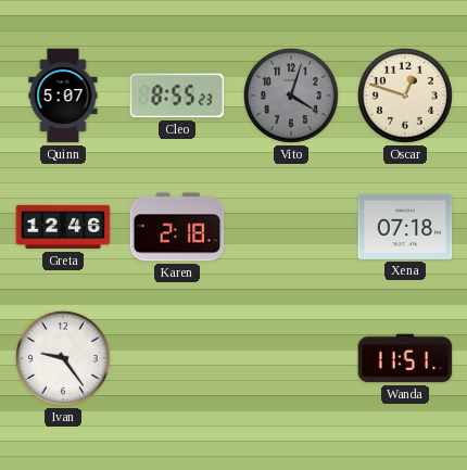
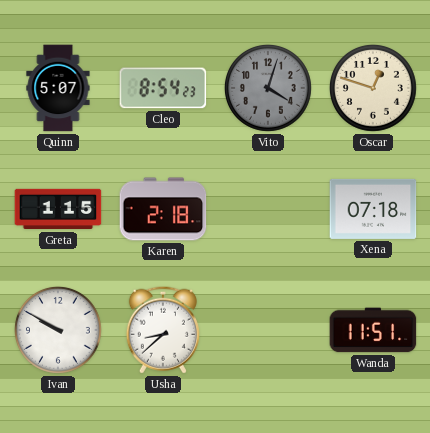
Cleo: 8:55 -> 8:54 (163, 88)
Greta: 12:46 -> 1:15 (58, 209)
Ivan: 9:24 -> 9:50 (58, 330)
Usha: none -> 8:38 (163, 330)
